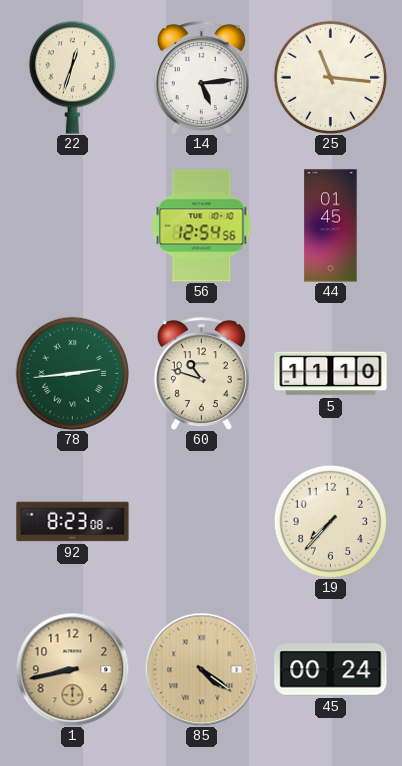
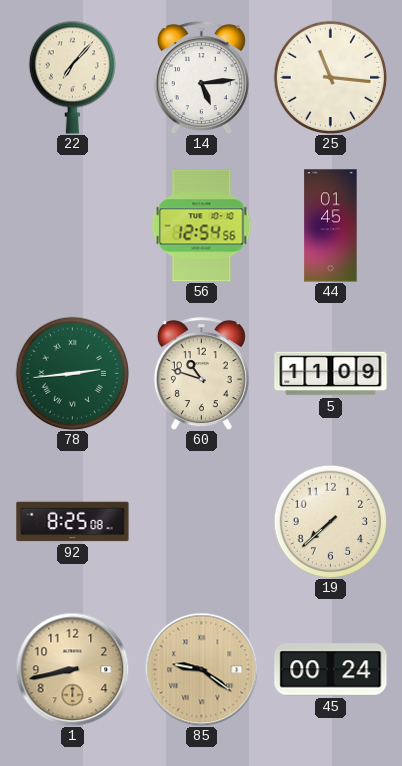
22: 12:33 -> 7:07 (72, 77)
5: 11:10 -> 11:09 (331, 374)
92: 8:23 -> 8:25 (73, 522)
19: 7:37 -> 7:38 (330, 521)
85: 4:21 -> 9:21 (201, 669)
